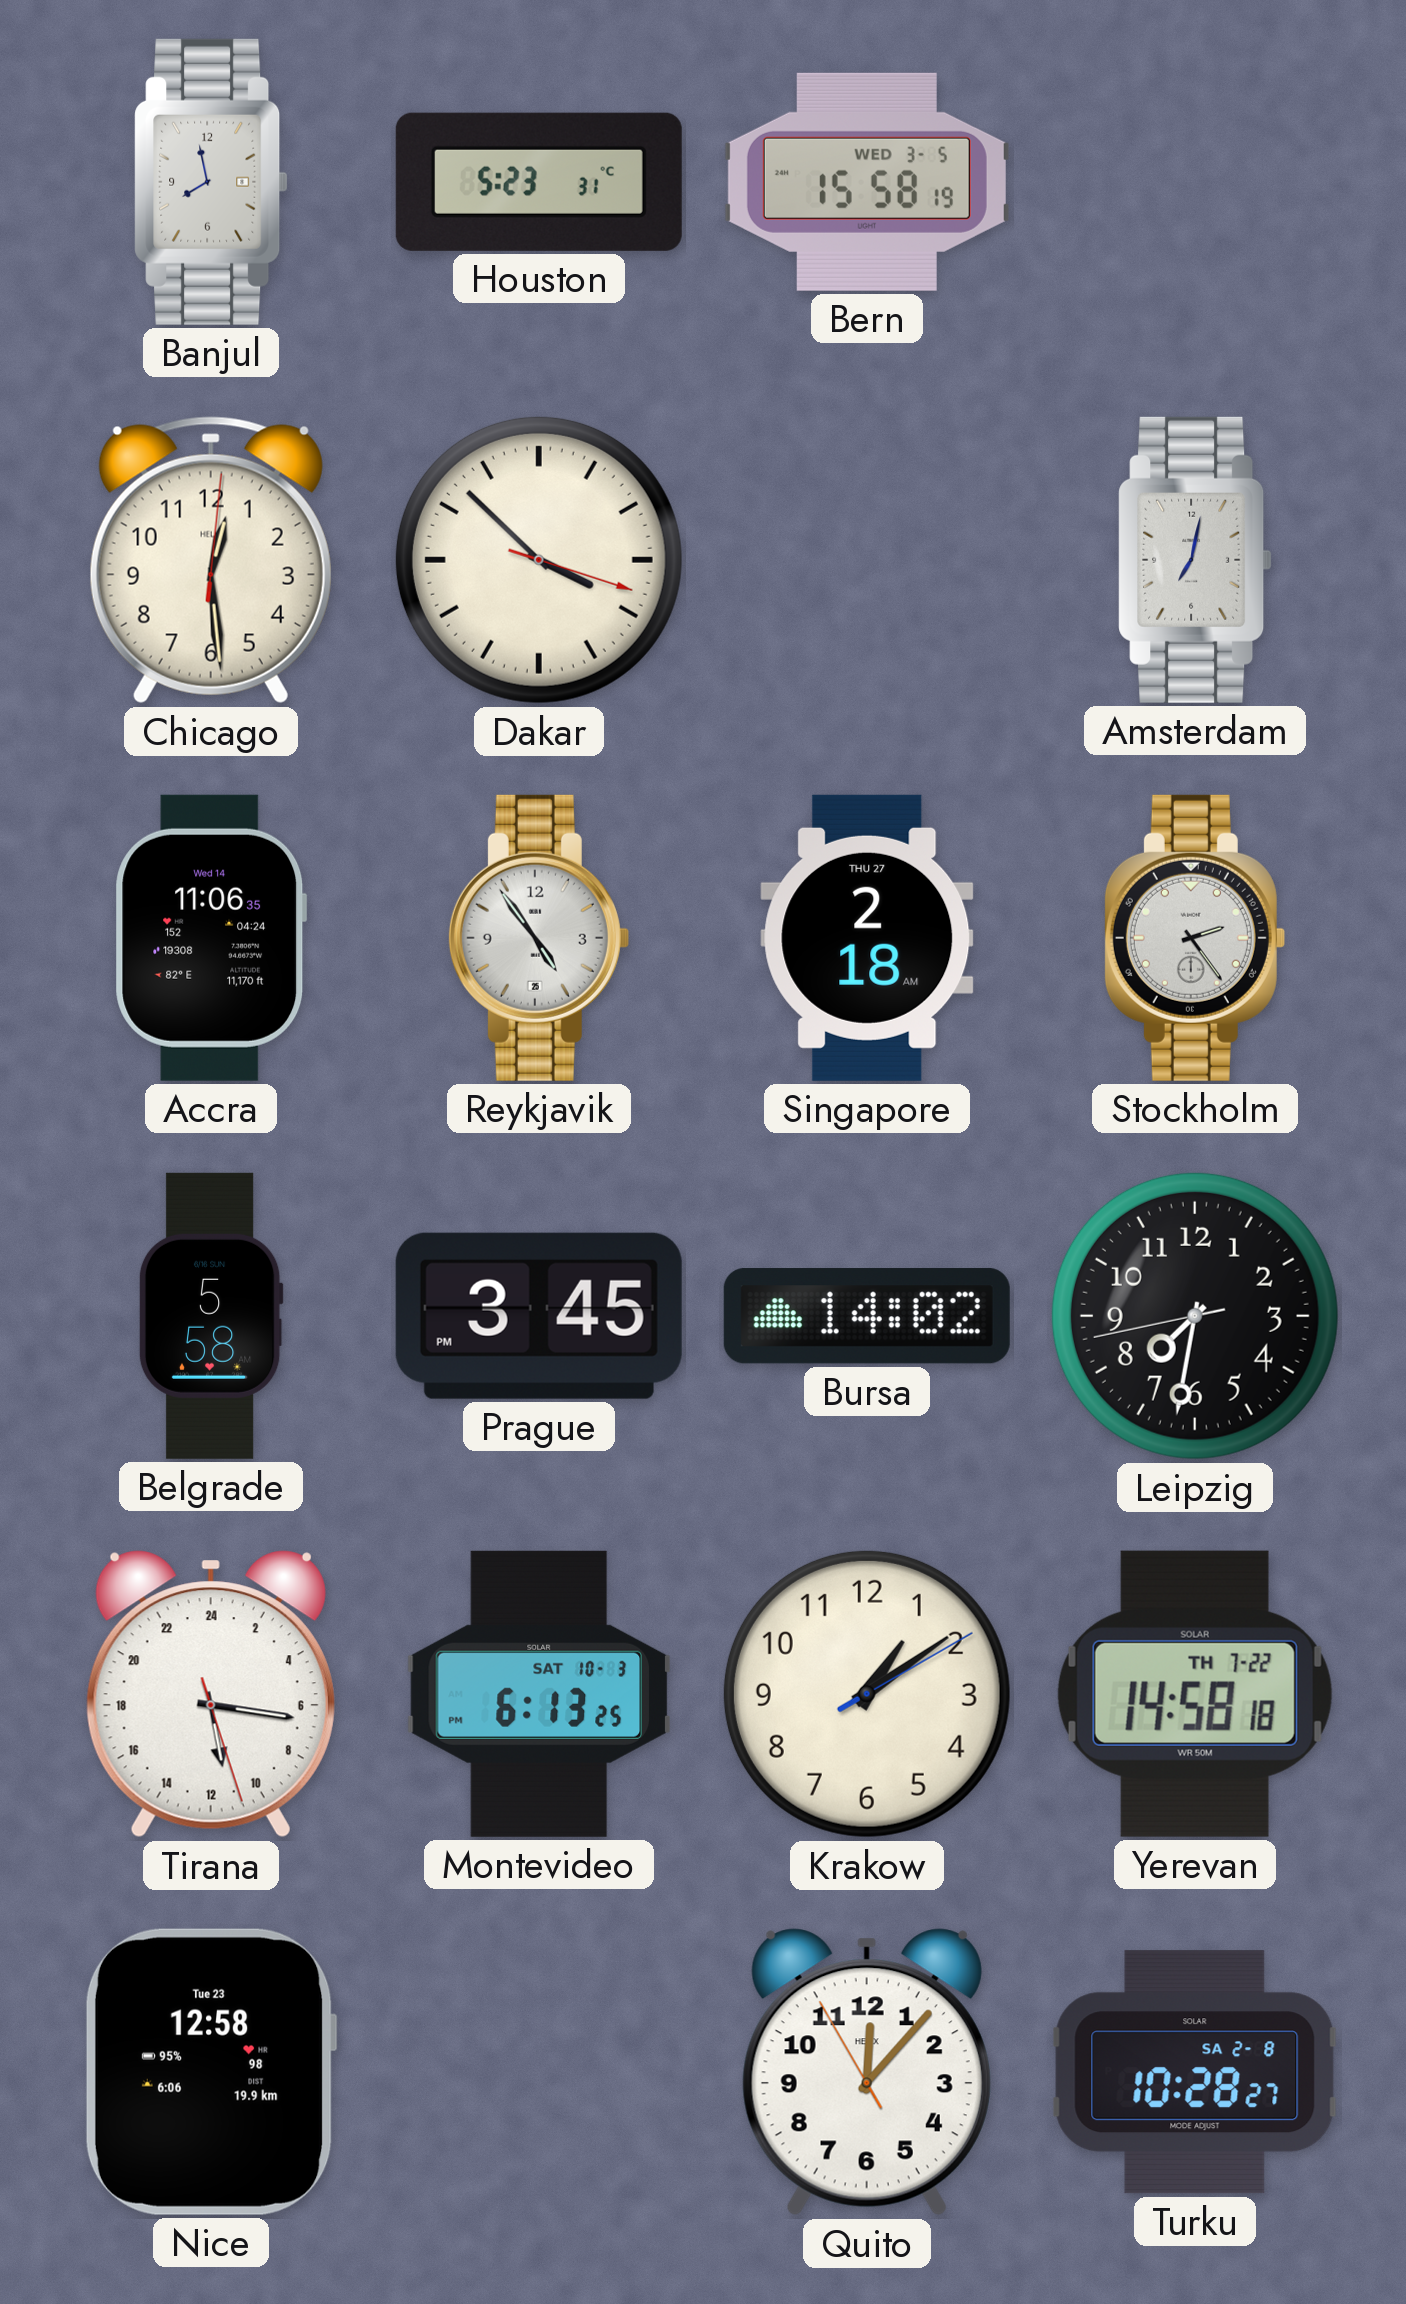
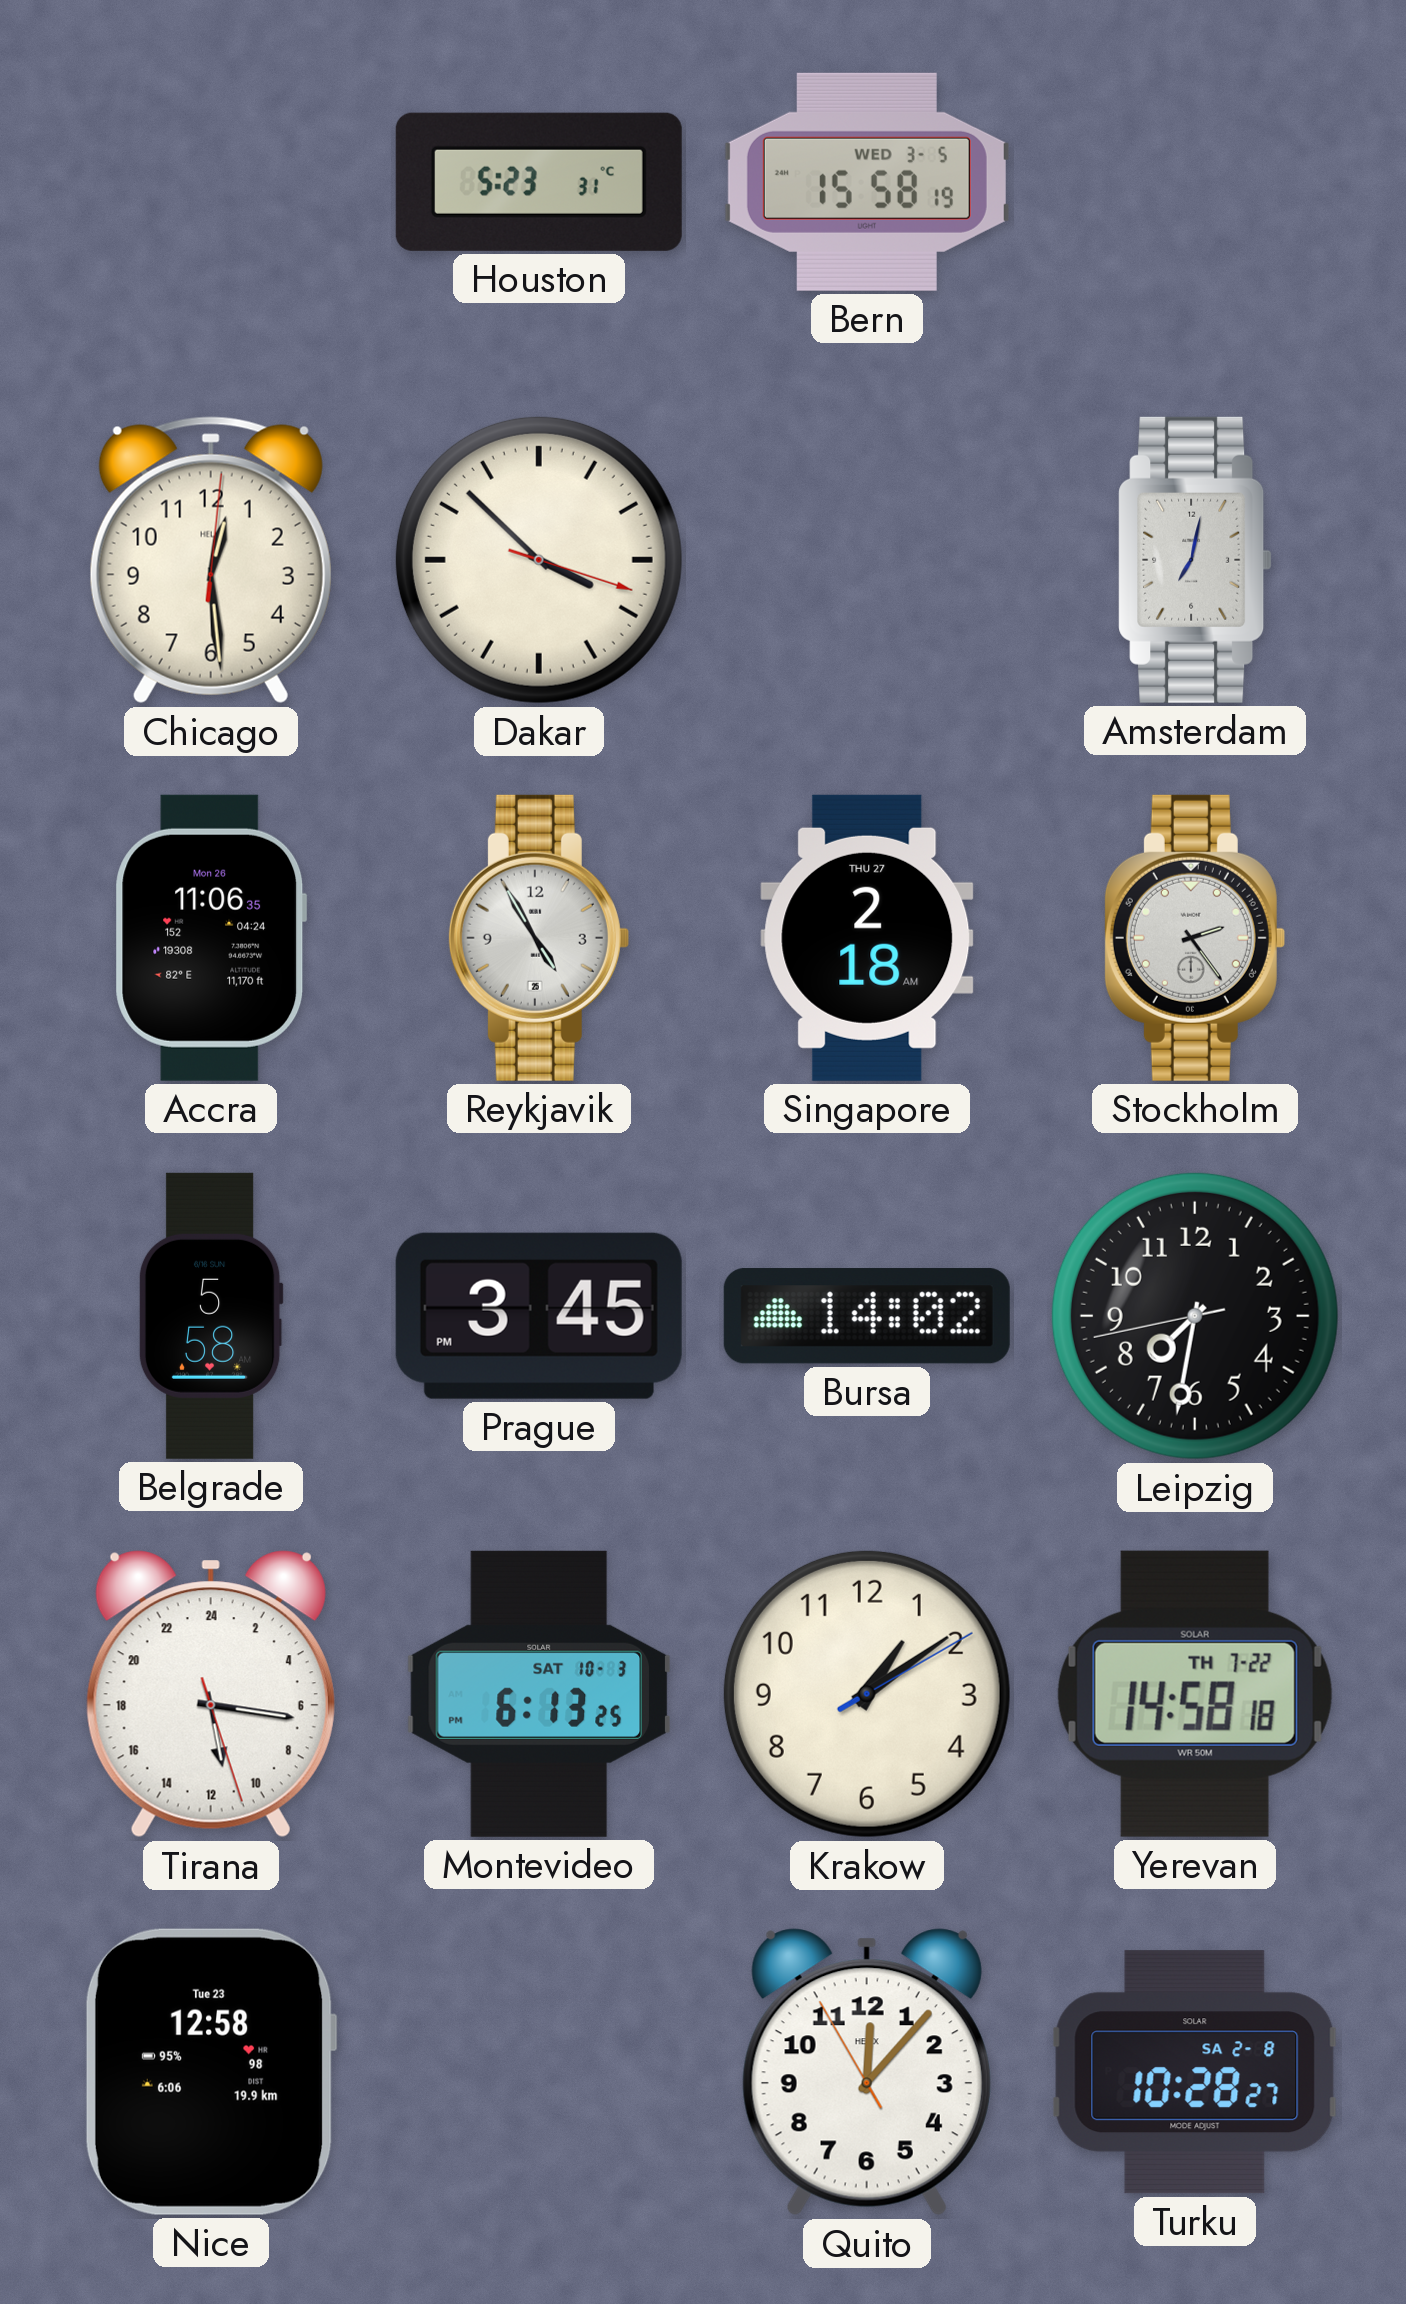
Banjul: 7:58 -> none (211, 182)
Accra date: Wed 14 -> Mon 26 (211, 938)
Reykjavik: 4:54 -> 4:55 (538, 938)
